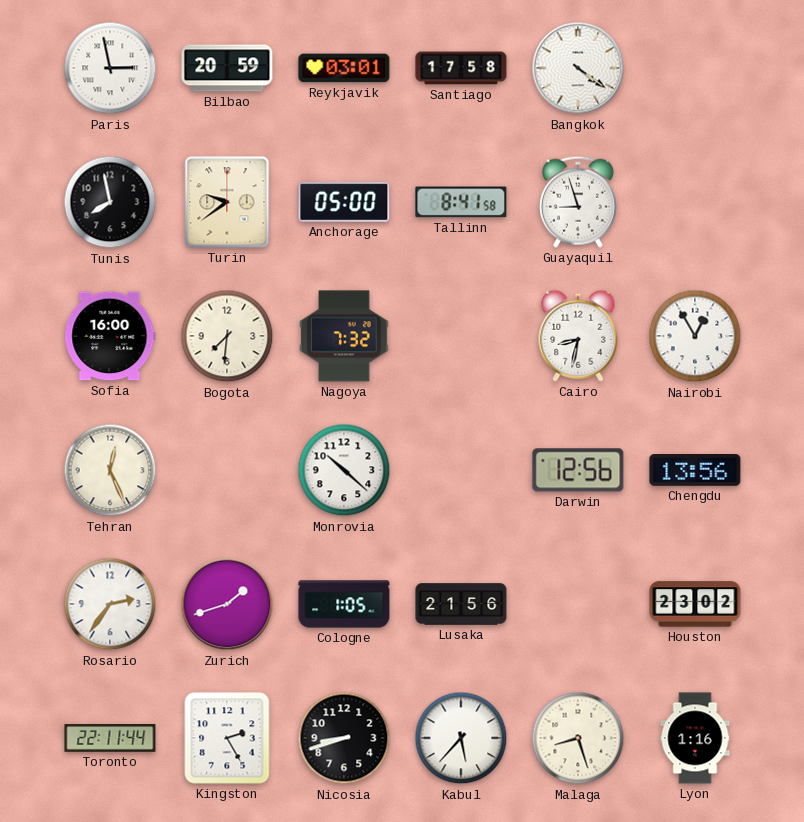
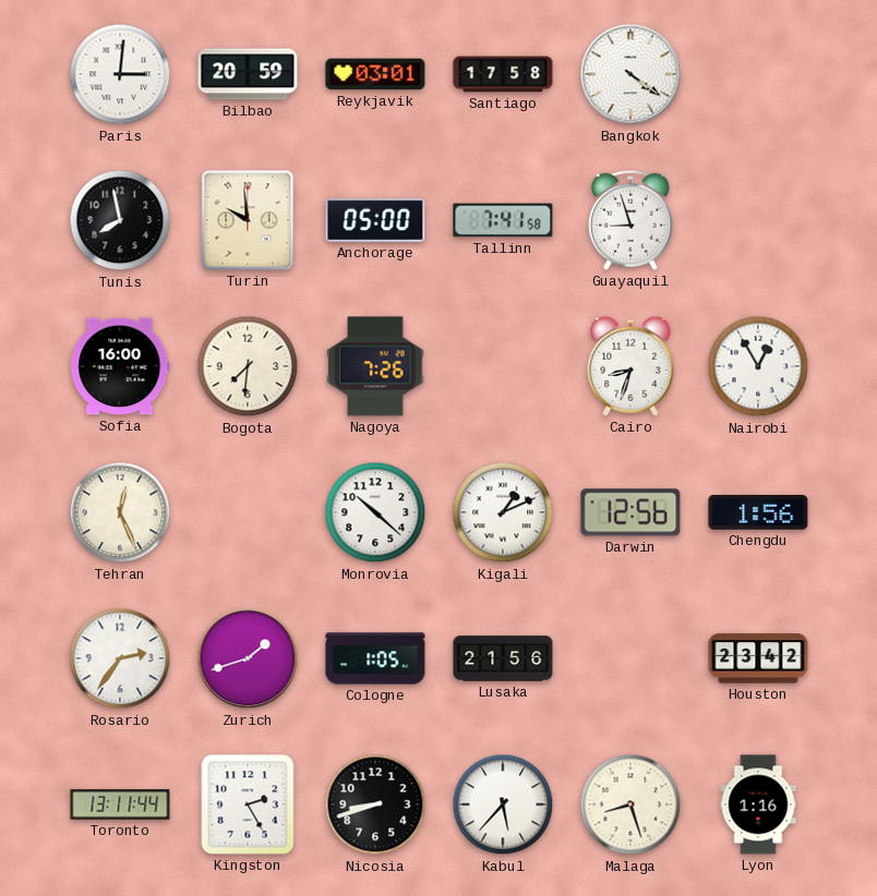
Paris: 2:58 -> 3:01 (120, 74)
Turin: 9:39 -> 9:59 (248, 220)
Tallinn: 8:41 -> 7:41 (503, 220)
Nagoya: 7:32 -> 7:26 (375, 366)
Cairo: 8:32 -> 8:33 (630, 366)
Kigali: none -> 1:11 (503, 512)
Chengdu: 13:56 -> 1:56 (758, 513)
Houston: 23:02 -> 23:42 (758, 658)
Toronto: 22:11 -> 13:11 (120, 804)
